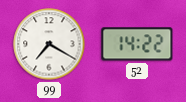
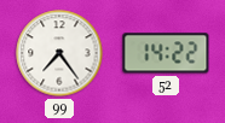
99: 7:20 -> 7:24 (59, 53)
